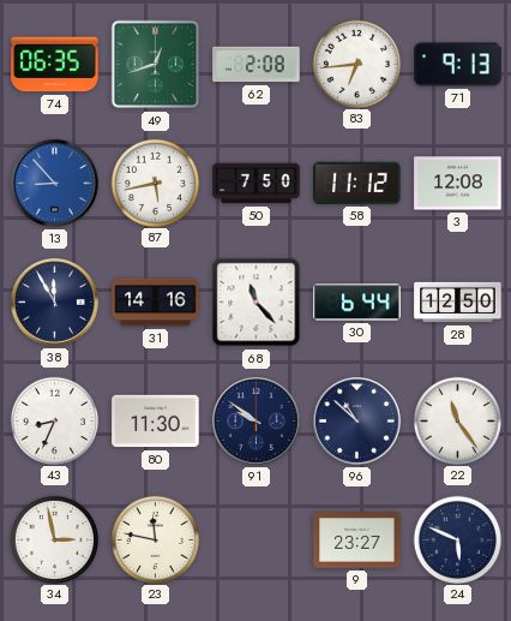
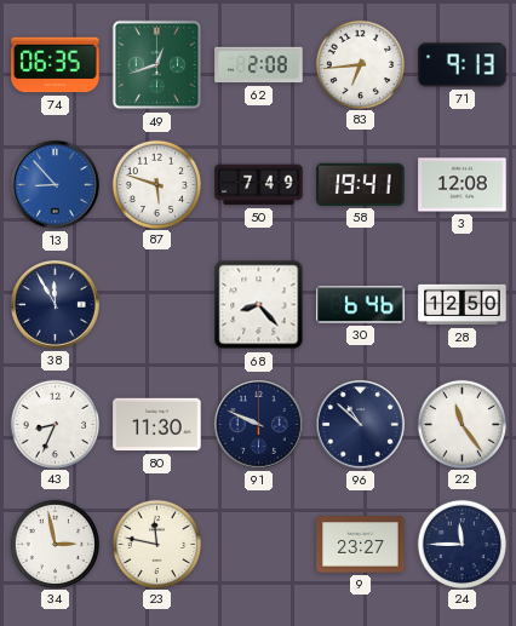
87: 5:43 -> 5:48 (156, 184)
50: 7:50 -> 7:49 (259, 185)
58: 11:12 -> 19:41 (361, 184)
31: 14:16 -> none (156, 303)
68: 11:23 -> 8:23 (259, 305)
30: 6:44 -> 6:46 (361, 305)
91: 9:51 -> 9:49 (259, 425)
24: 5:49 -> 11:45 (461, 544)
